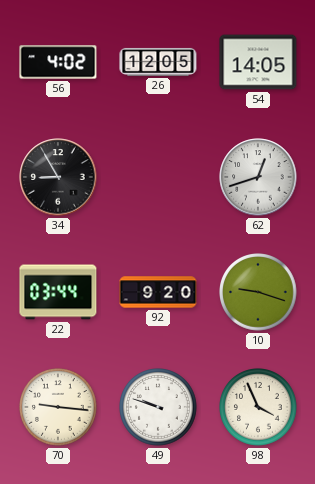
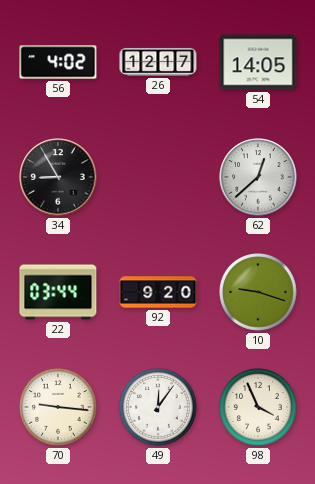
26: 12:05 -> 12:17 (158, 62)
62: 12:42 -> 12:38 (258, 177)
49: 9:48 -> 12:06 (159, 408)
